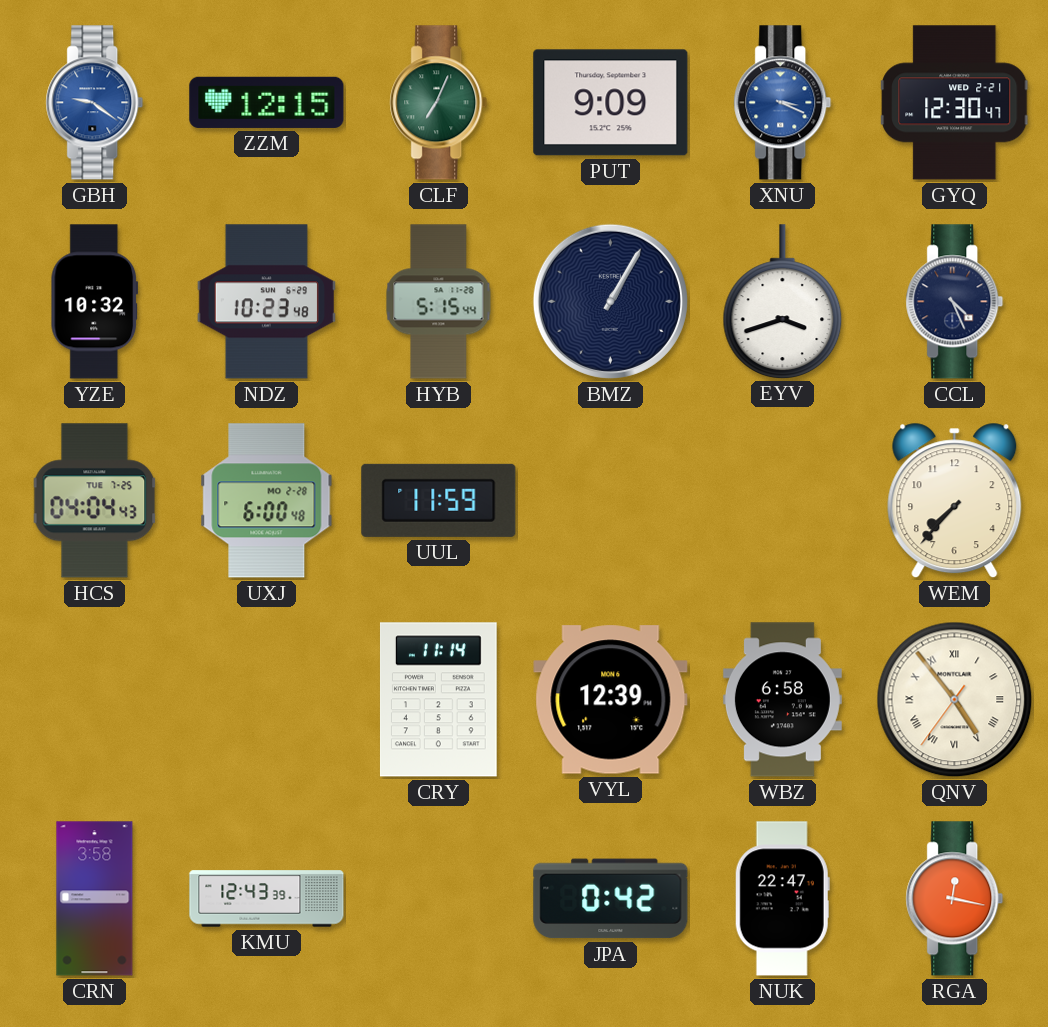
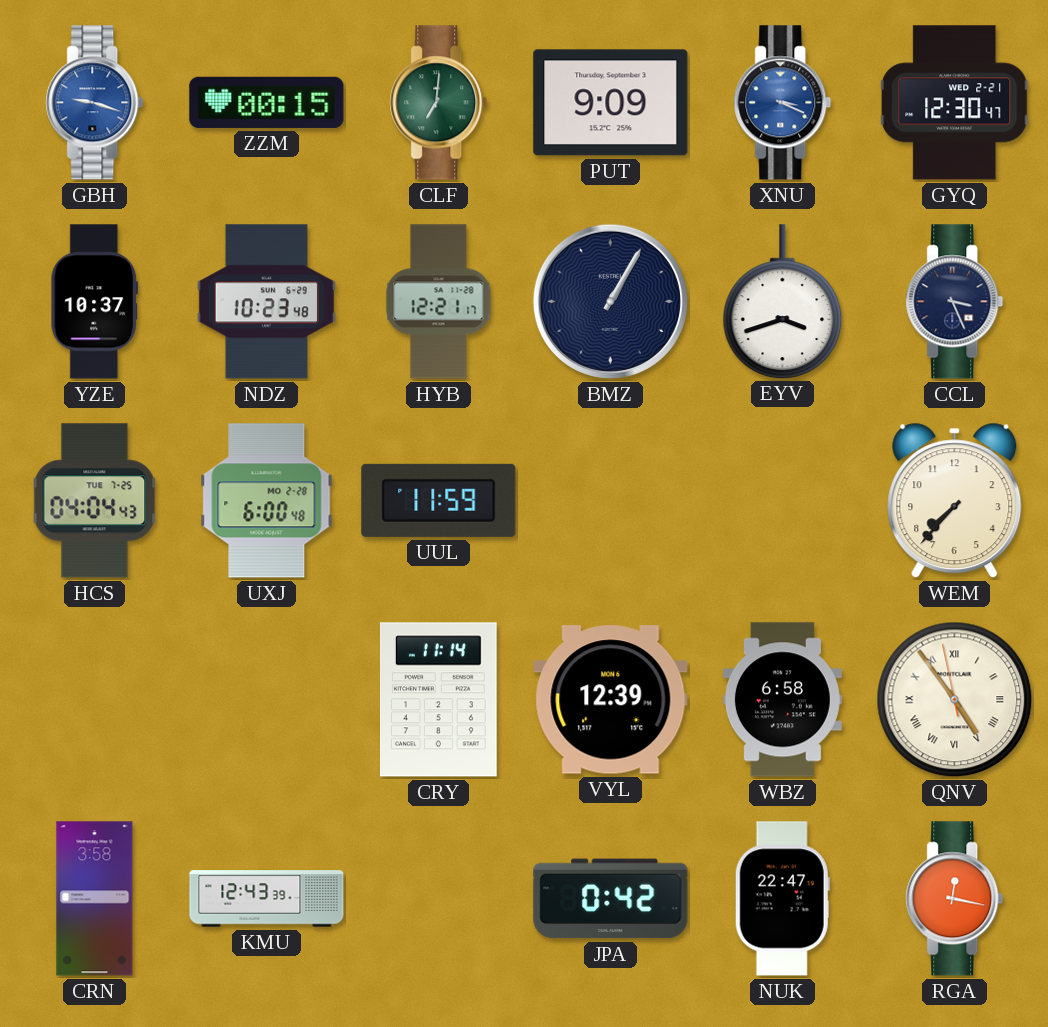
GBH: 9:21 -> 9:18 (95, 103)
ZZM: 12:15 -> 00:15 (267, 102)
CLF: 7:04 -> 7:01 (439, 103)
YZE: 10:32 -> 10:37 (95, 302)
HYB: 5:15 -> 12:21 (439, 302)
CCL: 4:26 -> 3:26 (955, 302)
QNV: 4:53:36 -> 4:53:58 (955, 700)
